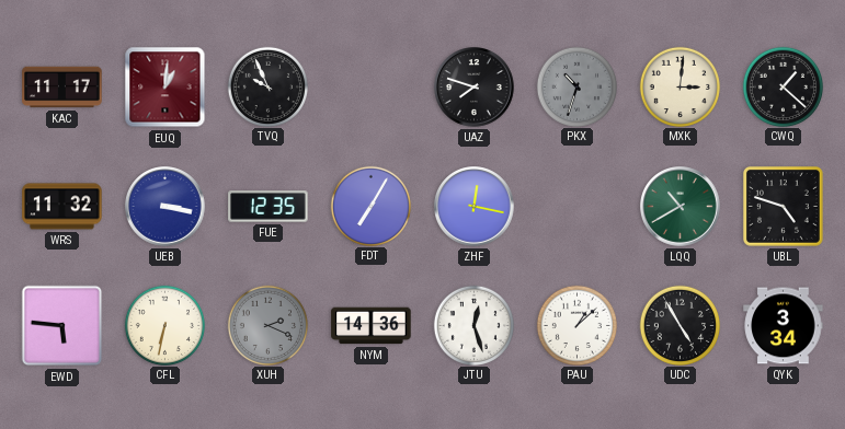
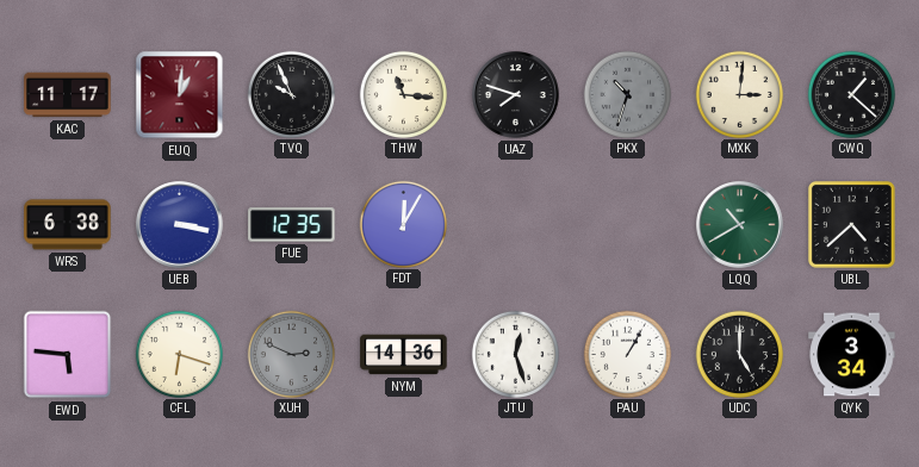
THW: none -> 11:16 (403, 94)
WRS: 11:32 -> 6:38 (68, 225)
FDT: 7:05 -> 12:05 (403, 224)
ZHF: 12:17 -> none (475, 207)
UBL: 4:48 -> 4:38 (851, 224)
CFL: 6:32 -> 6:18 (179, 354)
XUH: 2:19 -> 2:49 (291, 354)
PAU: 1:08 -> 1:05 (627, 354)
UDC: 4:55 -> 5:00 (739, 354)
